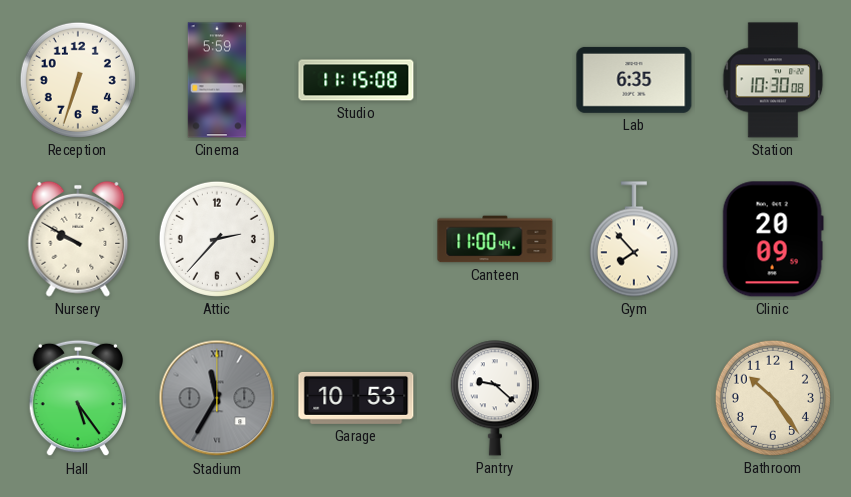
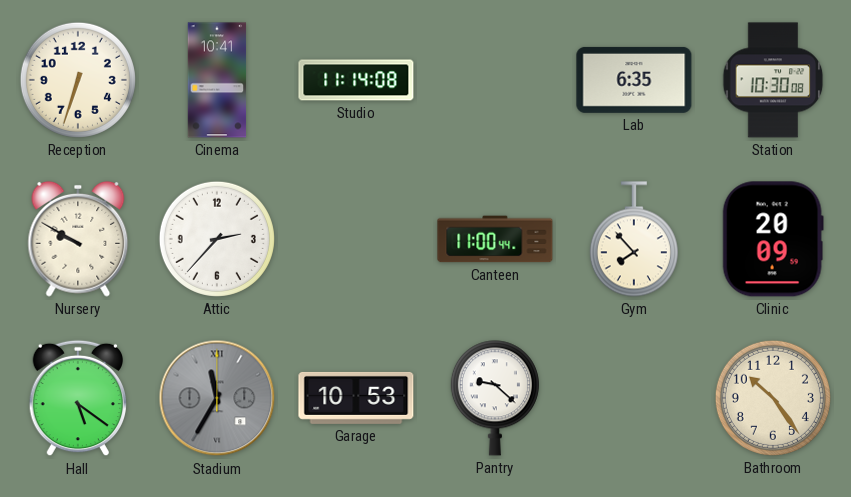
Cinema: 5:59 -> 10:41 (217, 80)
Studio: 11:15 -> 11:14 (356, 80)
Hall: 5:24 -> 5:21 (77, 398)
